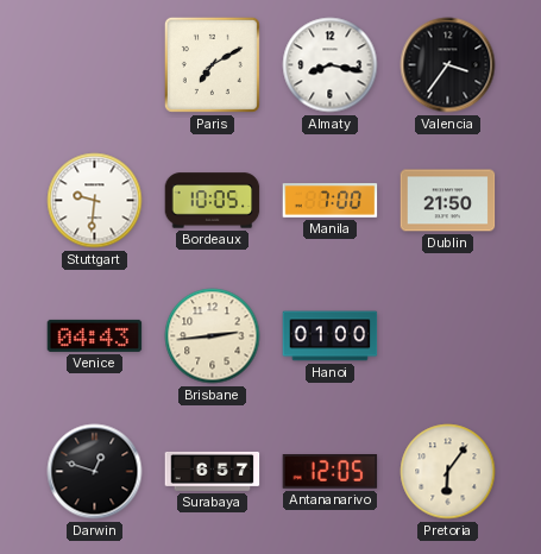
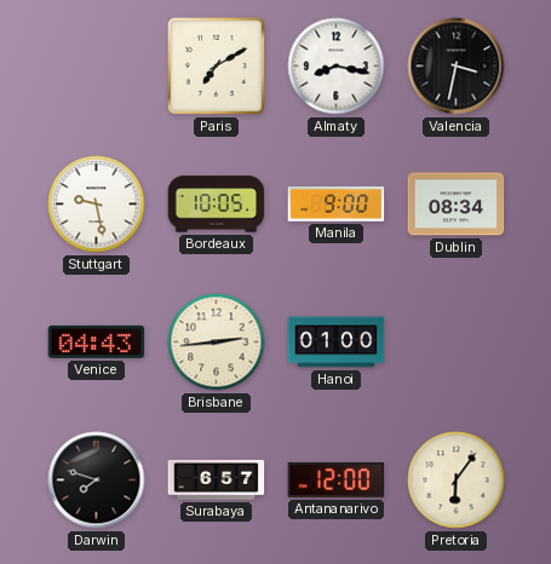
Valencia: 3:36 -> 3:32 (457, 67)
Stuttgart: 9:31 -> 9:28 (97, 205)
Manila: 7:00 -> 9:00 (337, 205)
Dublin: 21:50 -> 08:34 (457, 205)
Darwin: 12:48 -> 7:48 (97, 480)
Antananarivo: 12:05 -> 12:00 (337, 480)
